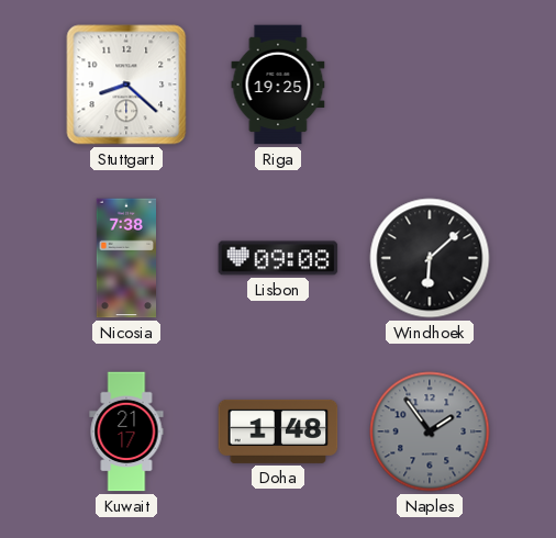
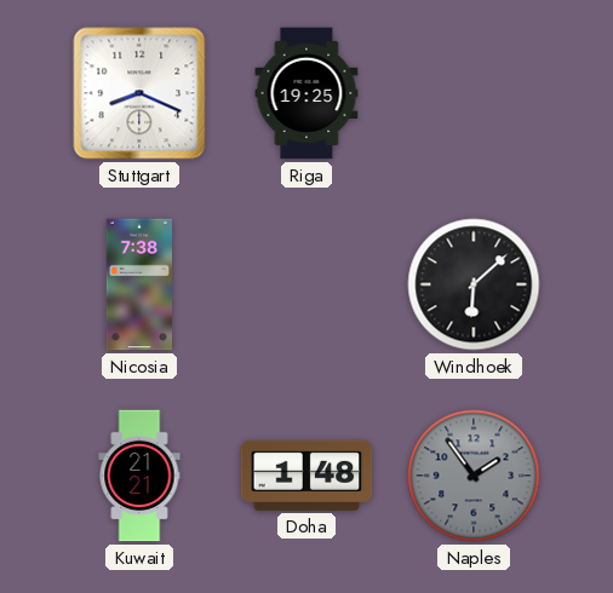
Stuttgart: 8:22 -> 8:19 (139, 93)
Lisbon: 09:08 -> none (278, 258)
Kuwait: 21:17 -> 21:21 (139, 476)
